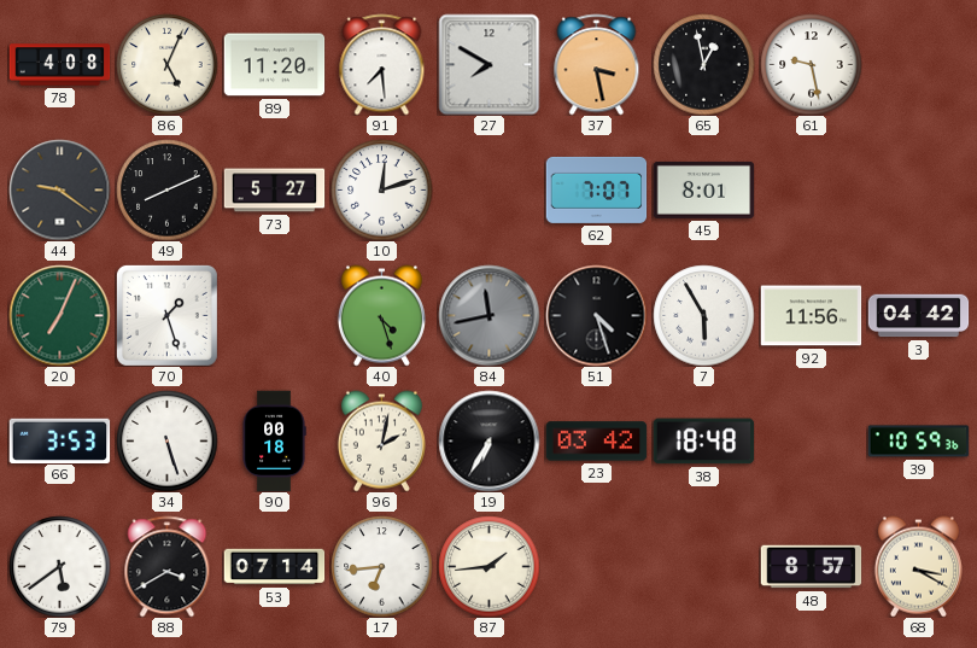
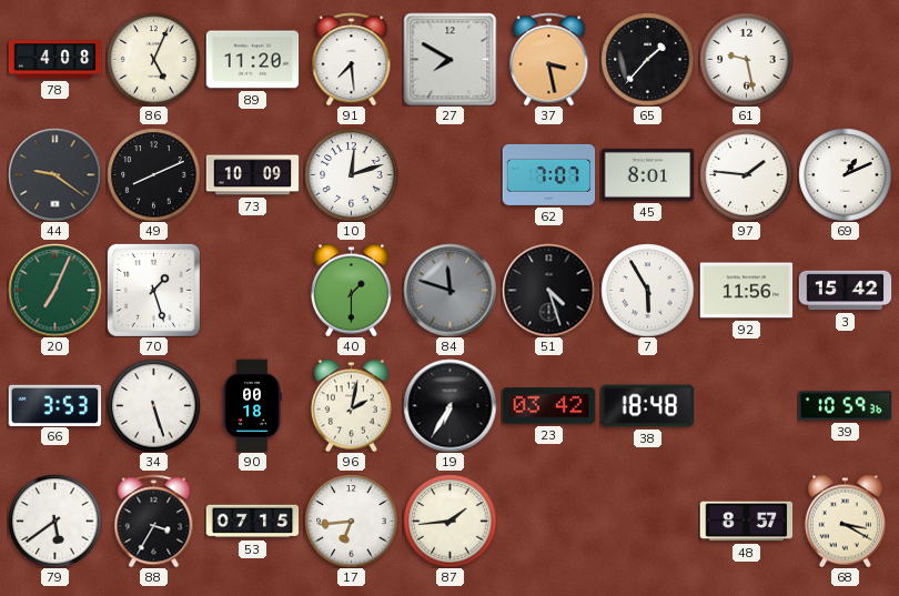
65: 12:58 -> 1:37 (647, 59)
73: 5:27 -> 10:09 (252, 175)
97: none -> 1:46 (746, 174)
69: none -> 1:11 (845, 174)
40: 4:27 -> 1:30 (351, 290)
84: 11:43 -> 11:48 (449, 290)
3: 04:42 -> 15:42 (845, 291)
88: 3:40 -> 3:35 (154, 521)
53: 07:14 -> 07:15 (252, 522)
